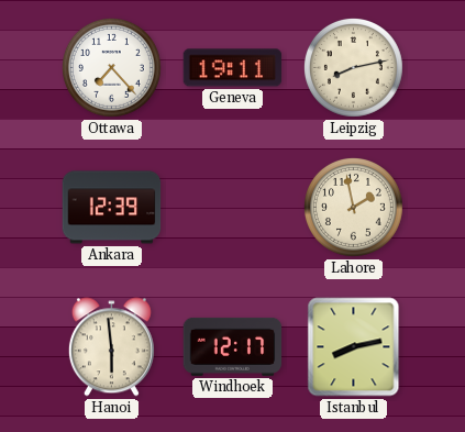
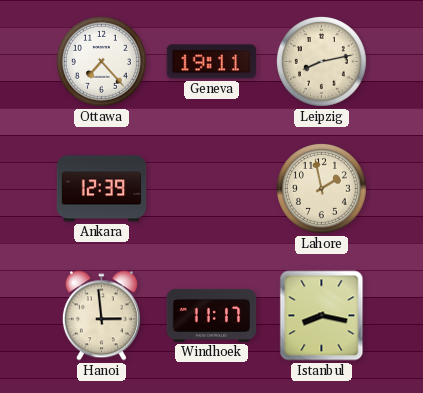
Hanoi: 5:59 -> 2:59 (101, 316)
Windhoek: 12:17 -> 11:17 (212, 315)
Istanbul: 8:13 -> 8:17 (322, 316)
